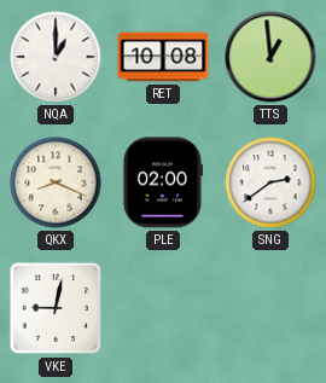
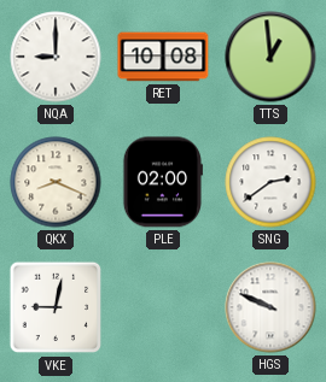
NQA: 1:00 -> 9:00 (56, 57)
HGS: none -> 9:49 (270, 307)
